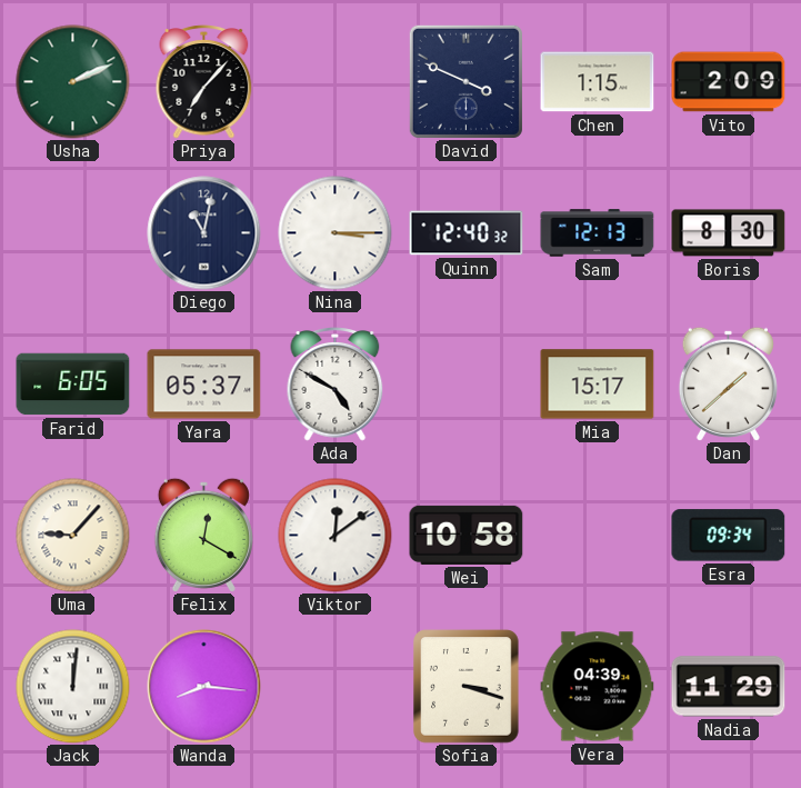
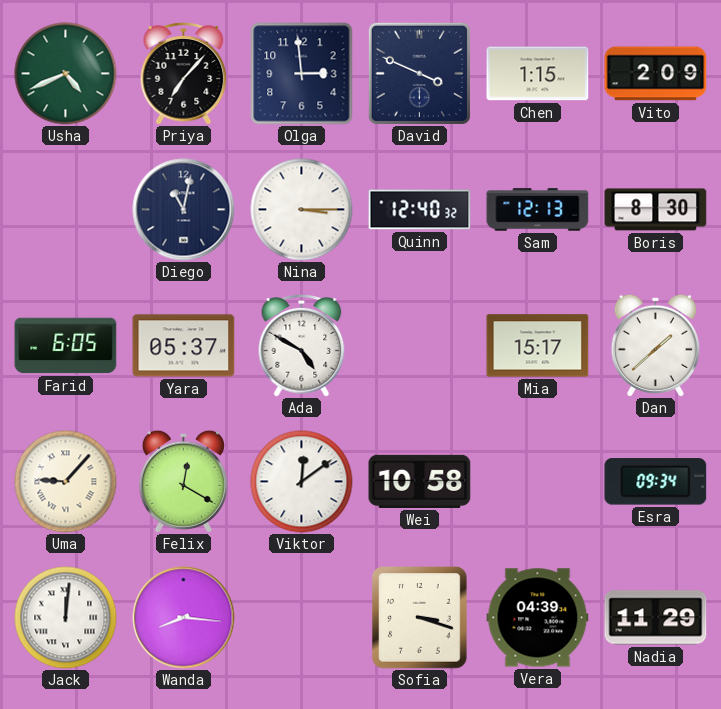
Usha: 2:11 -> 4:41 (66, 74)
Olga: none -> 2:59 (302, 74)
